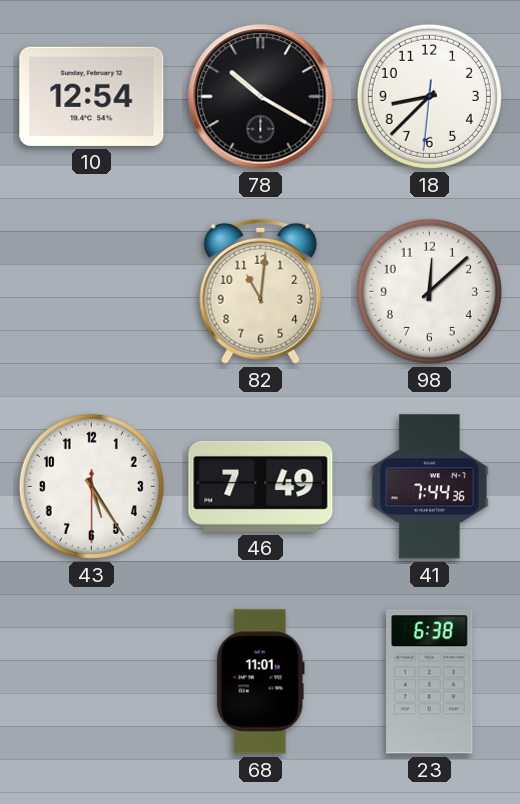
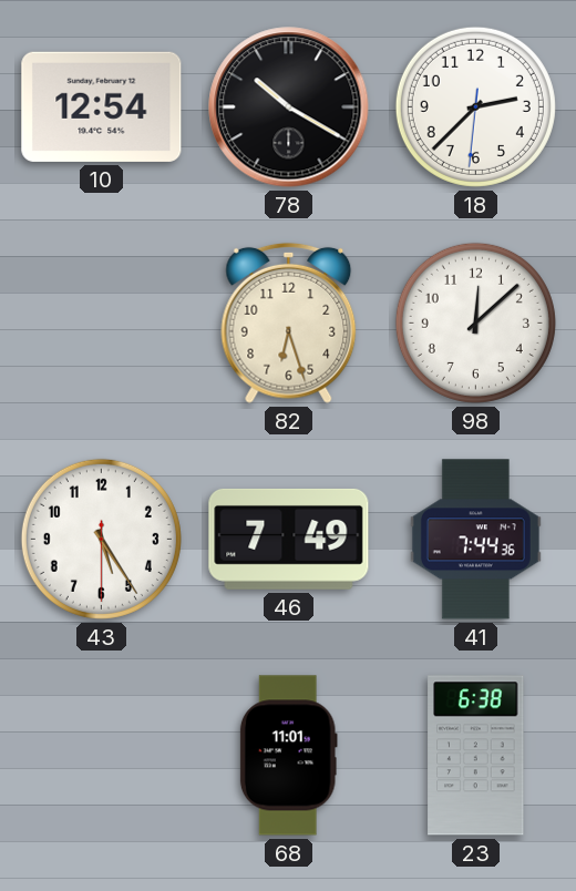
18: 8:37 -> 2:37 (475, 106)
82: 11:01 -> 6:27 (289, 322)
